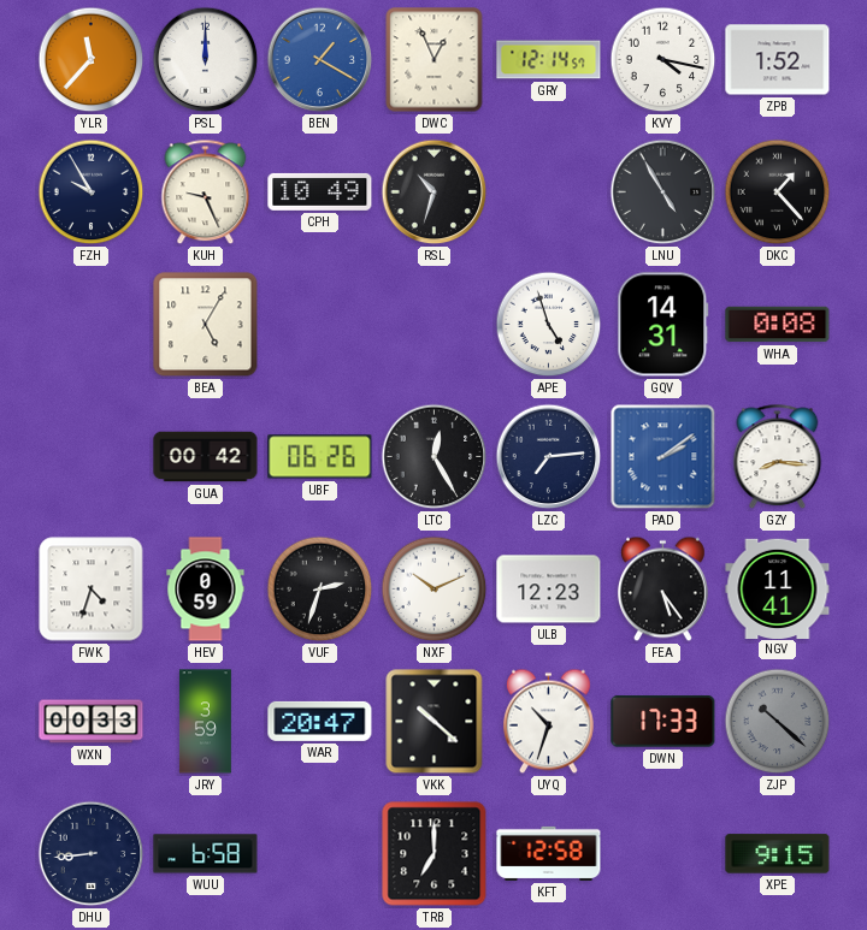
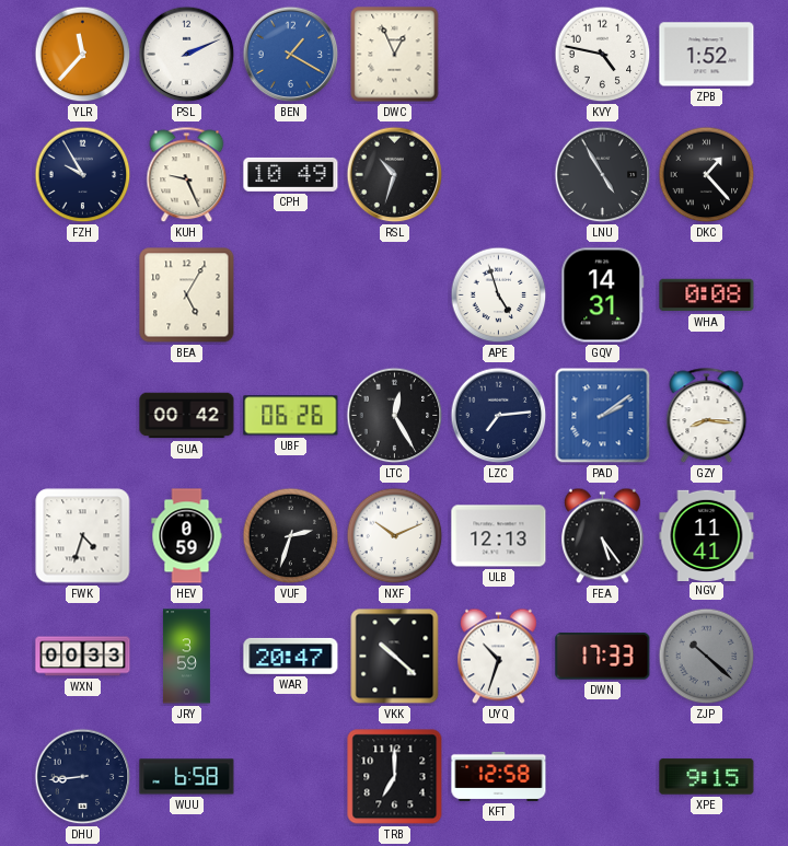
PSL: 12:00 -> 2:11 (187, 55)
GRY: 12:14 -> none (549, 60)
KVY: 4:17 -> 4:47 (603, 55)
ULB: 12:23 -> 12:13 (499, 536)
